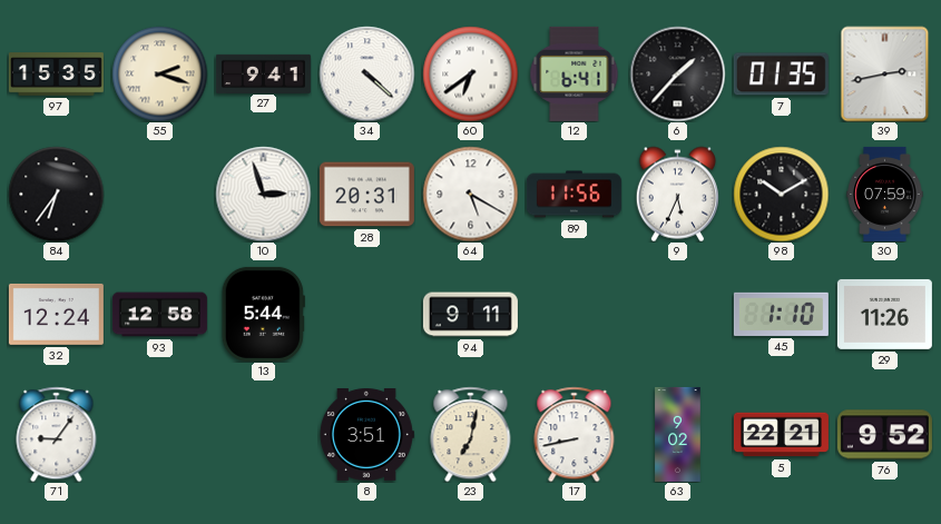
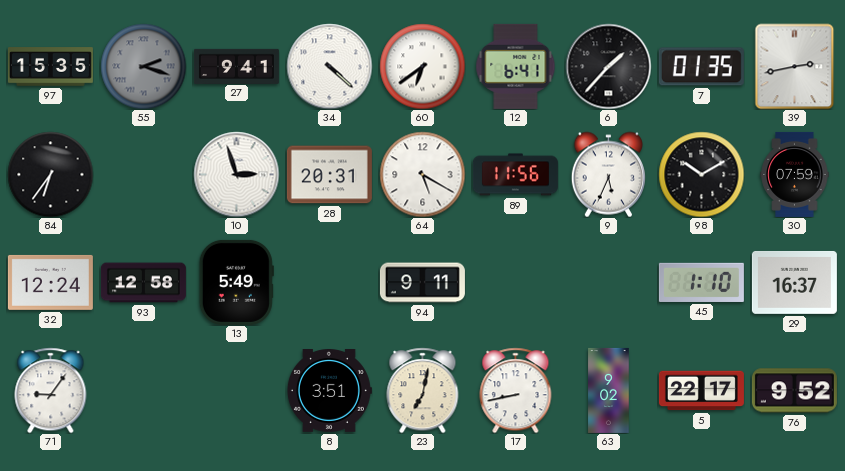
55 dial: cream -> grey (143, 66)
13: 5:44 -> 5:49 (236, 282)
29: 11:26 -> 16:37 (794, 282)
5: 22:21 -> 22:17 (701, 391)
